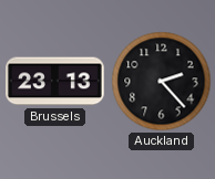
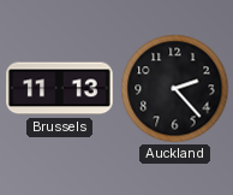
Brussels: 23:13 -> 11:13 (60, 89)
